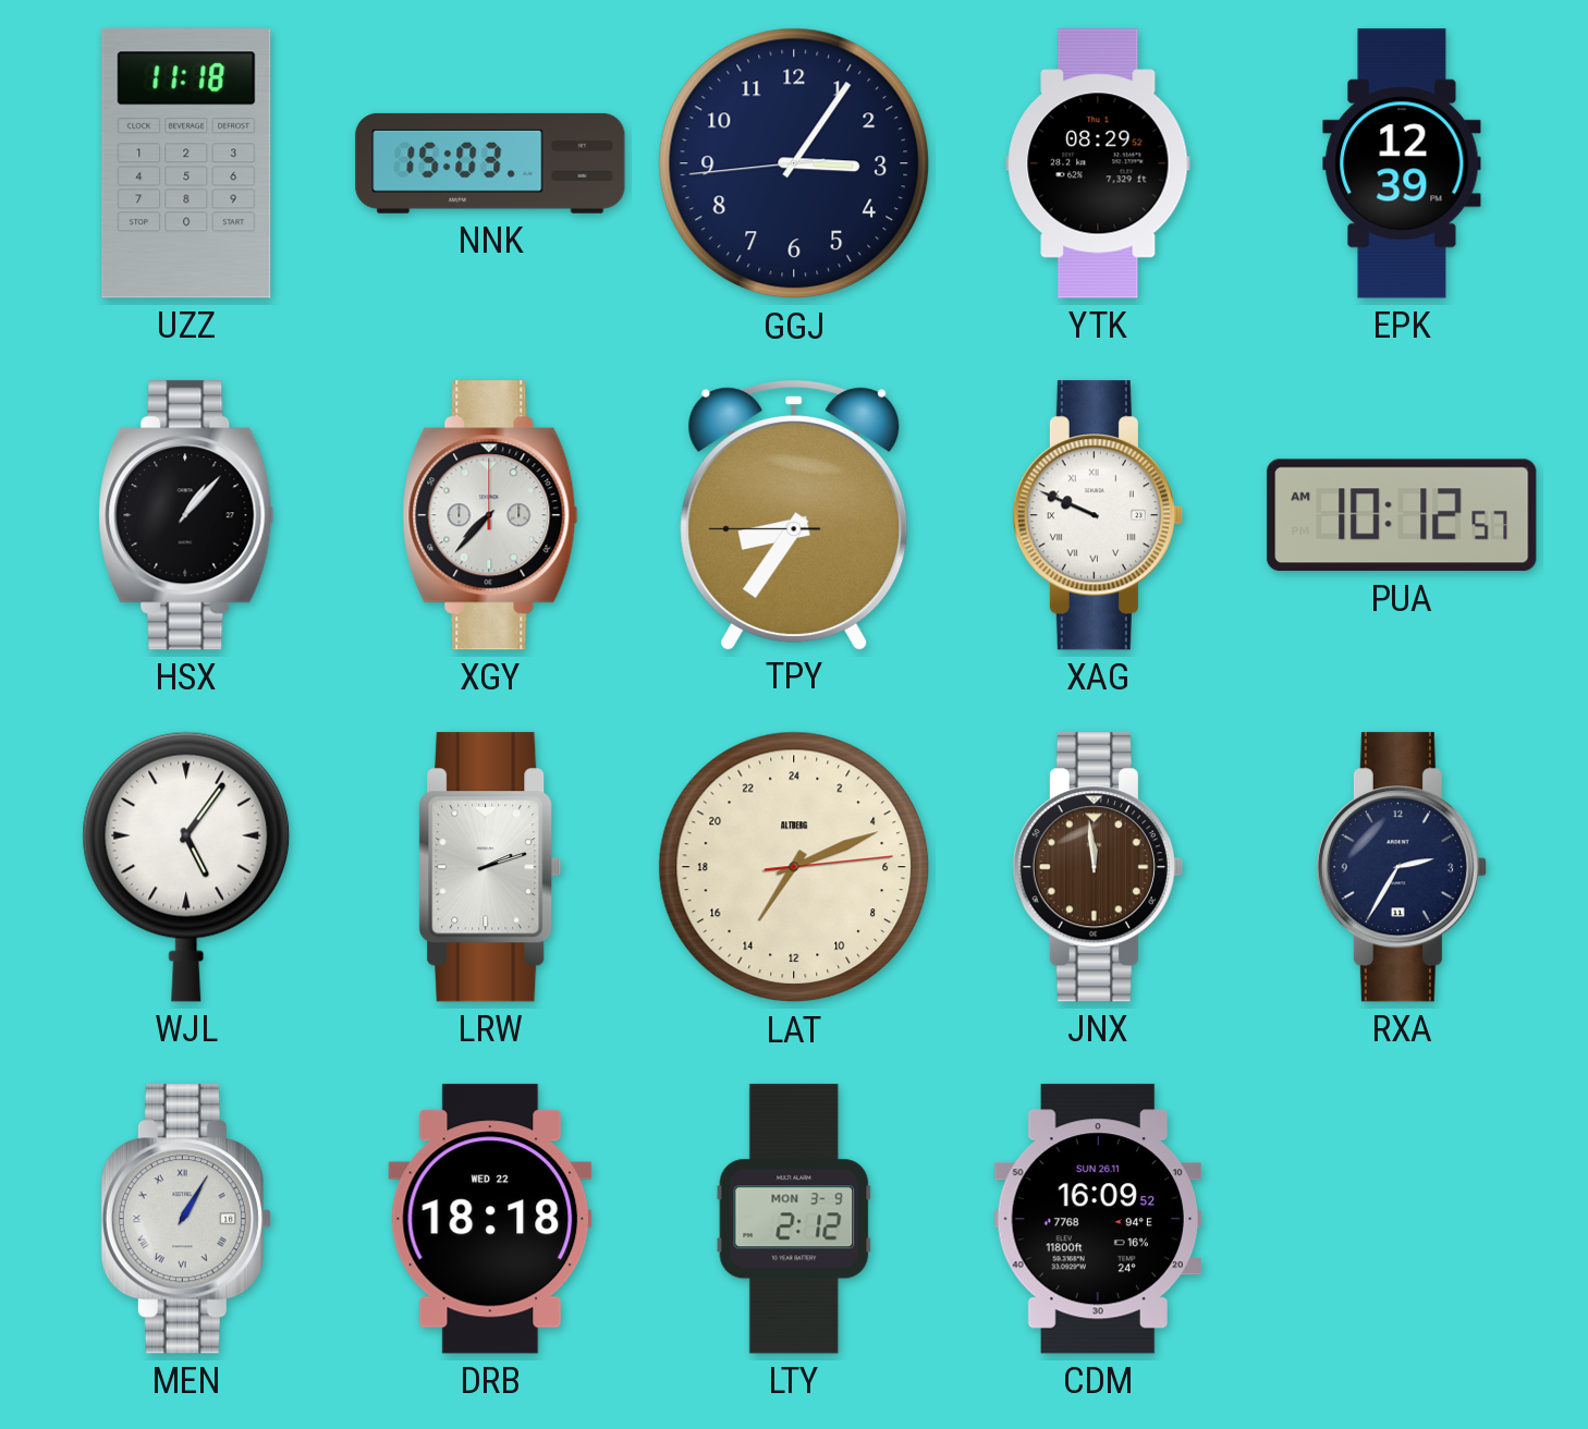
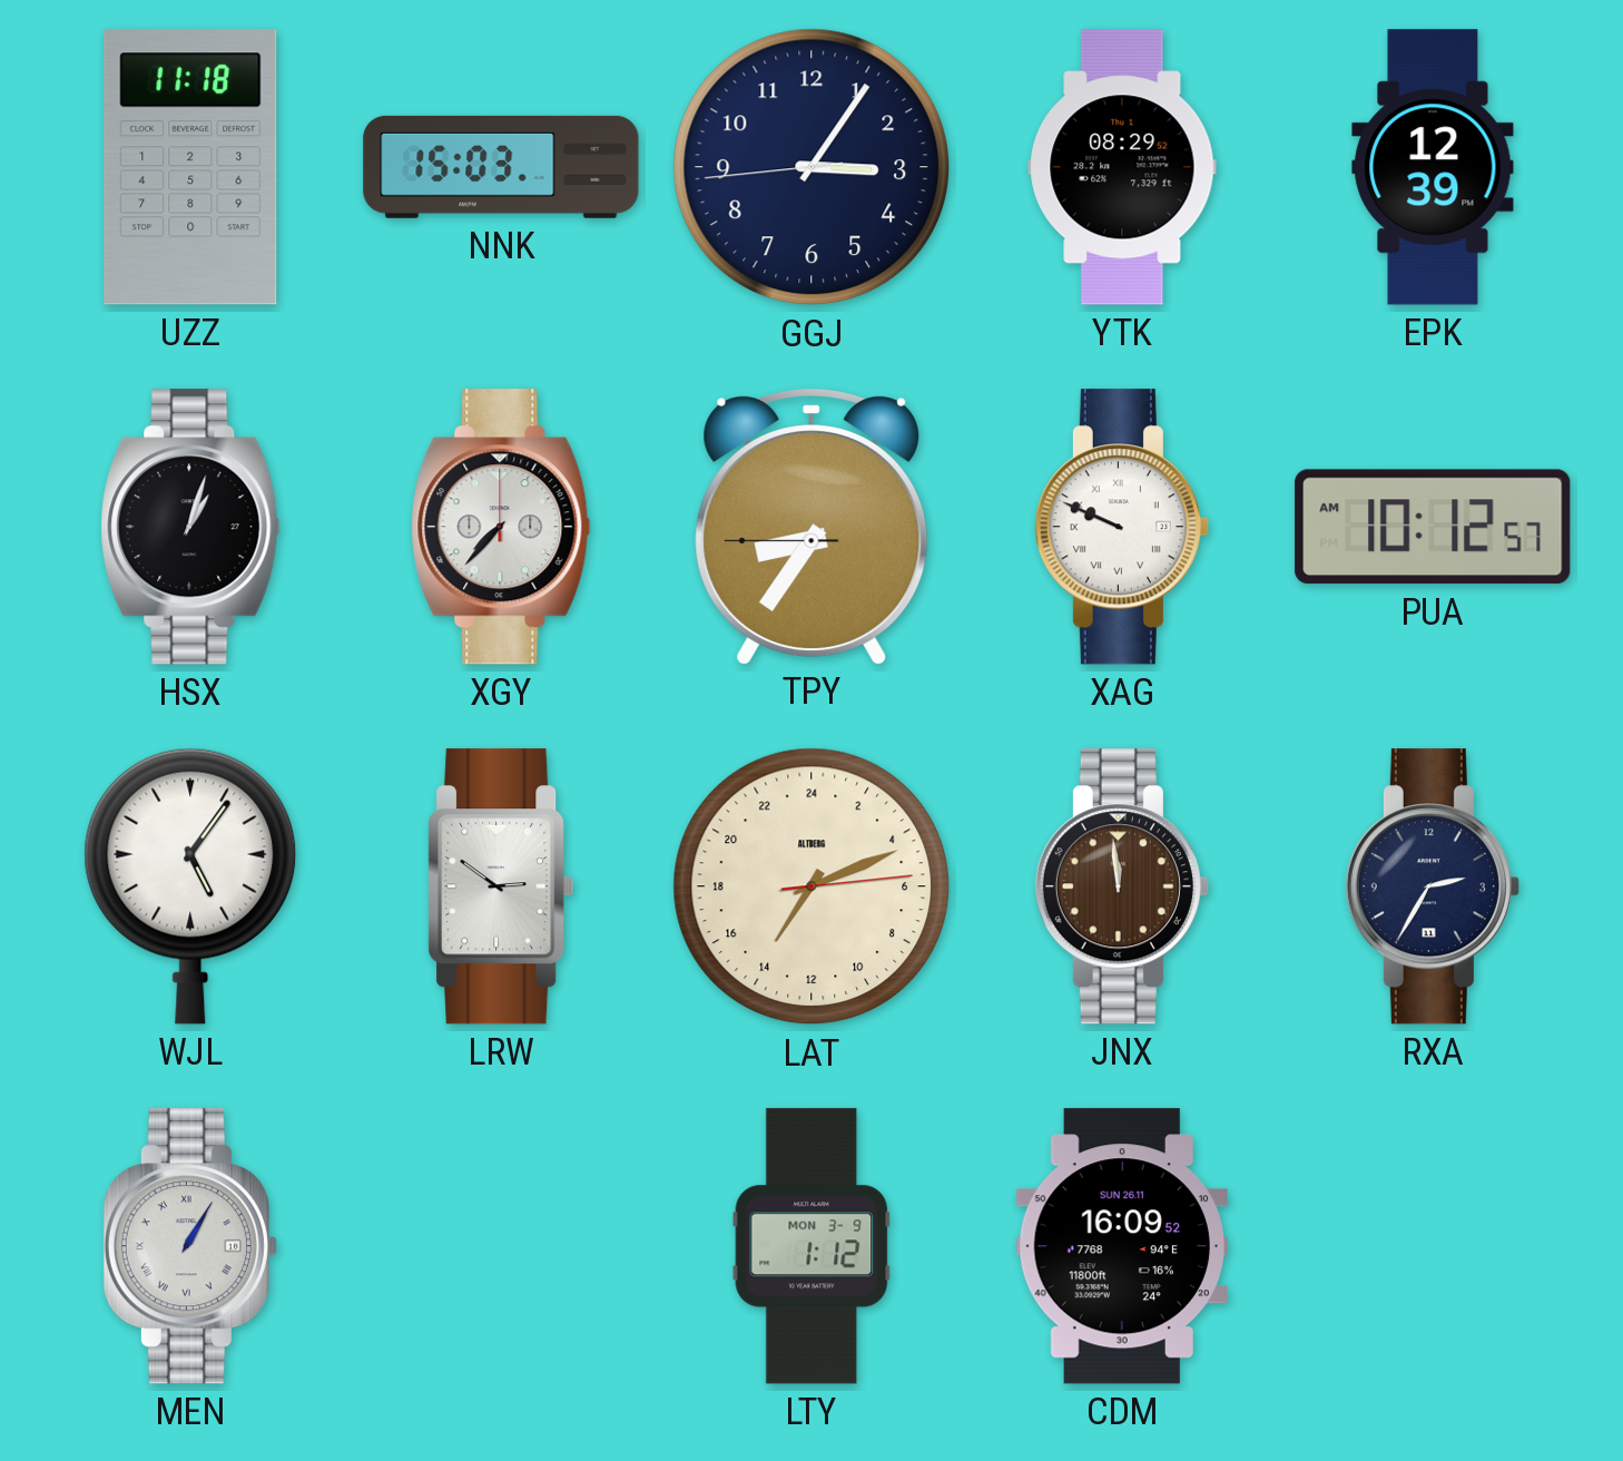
HSX: 1:07 -> 1:03 (190, 527)
LRW: 2:12 -> 2:51 (501, 886)
DRB: 18:18 -> none (490, 1219)
LTY: 2:12 -> 1:12 (811, 1246)
